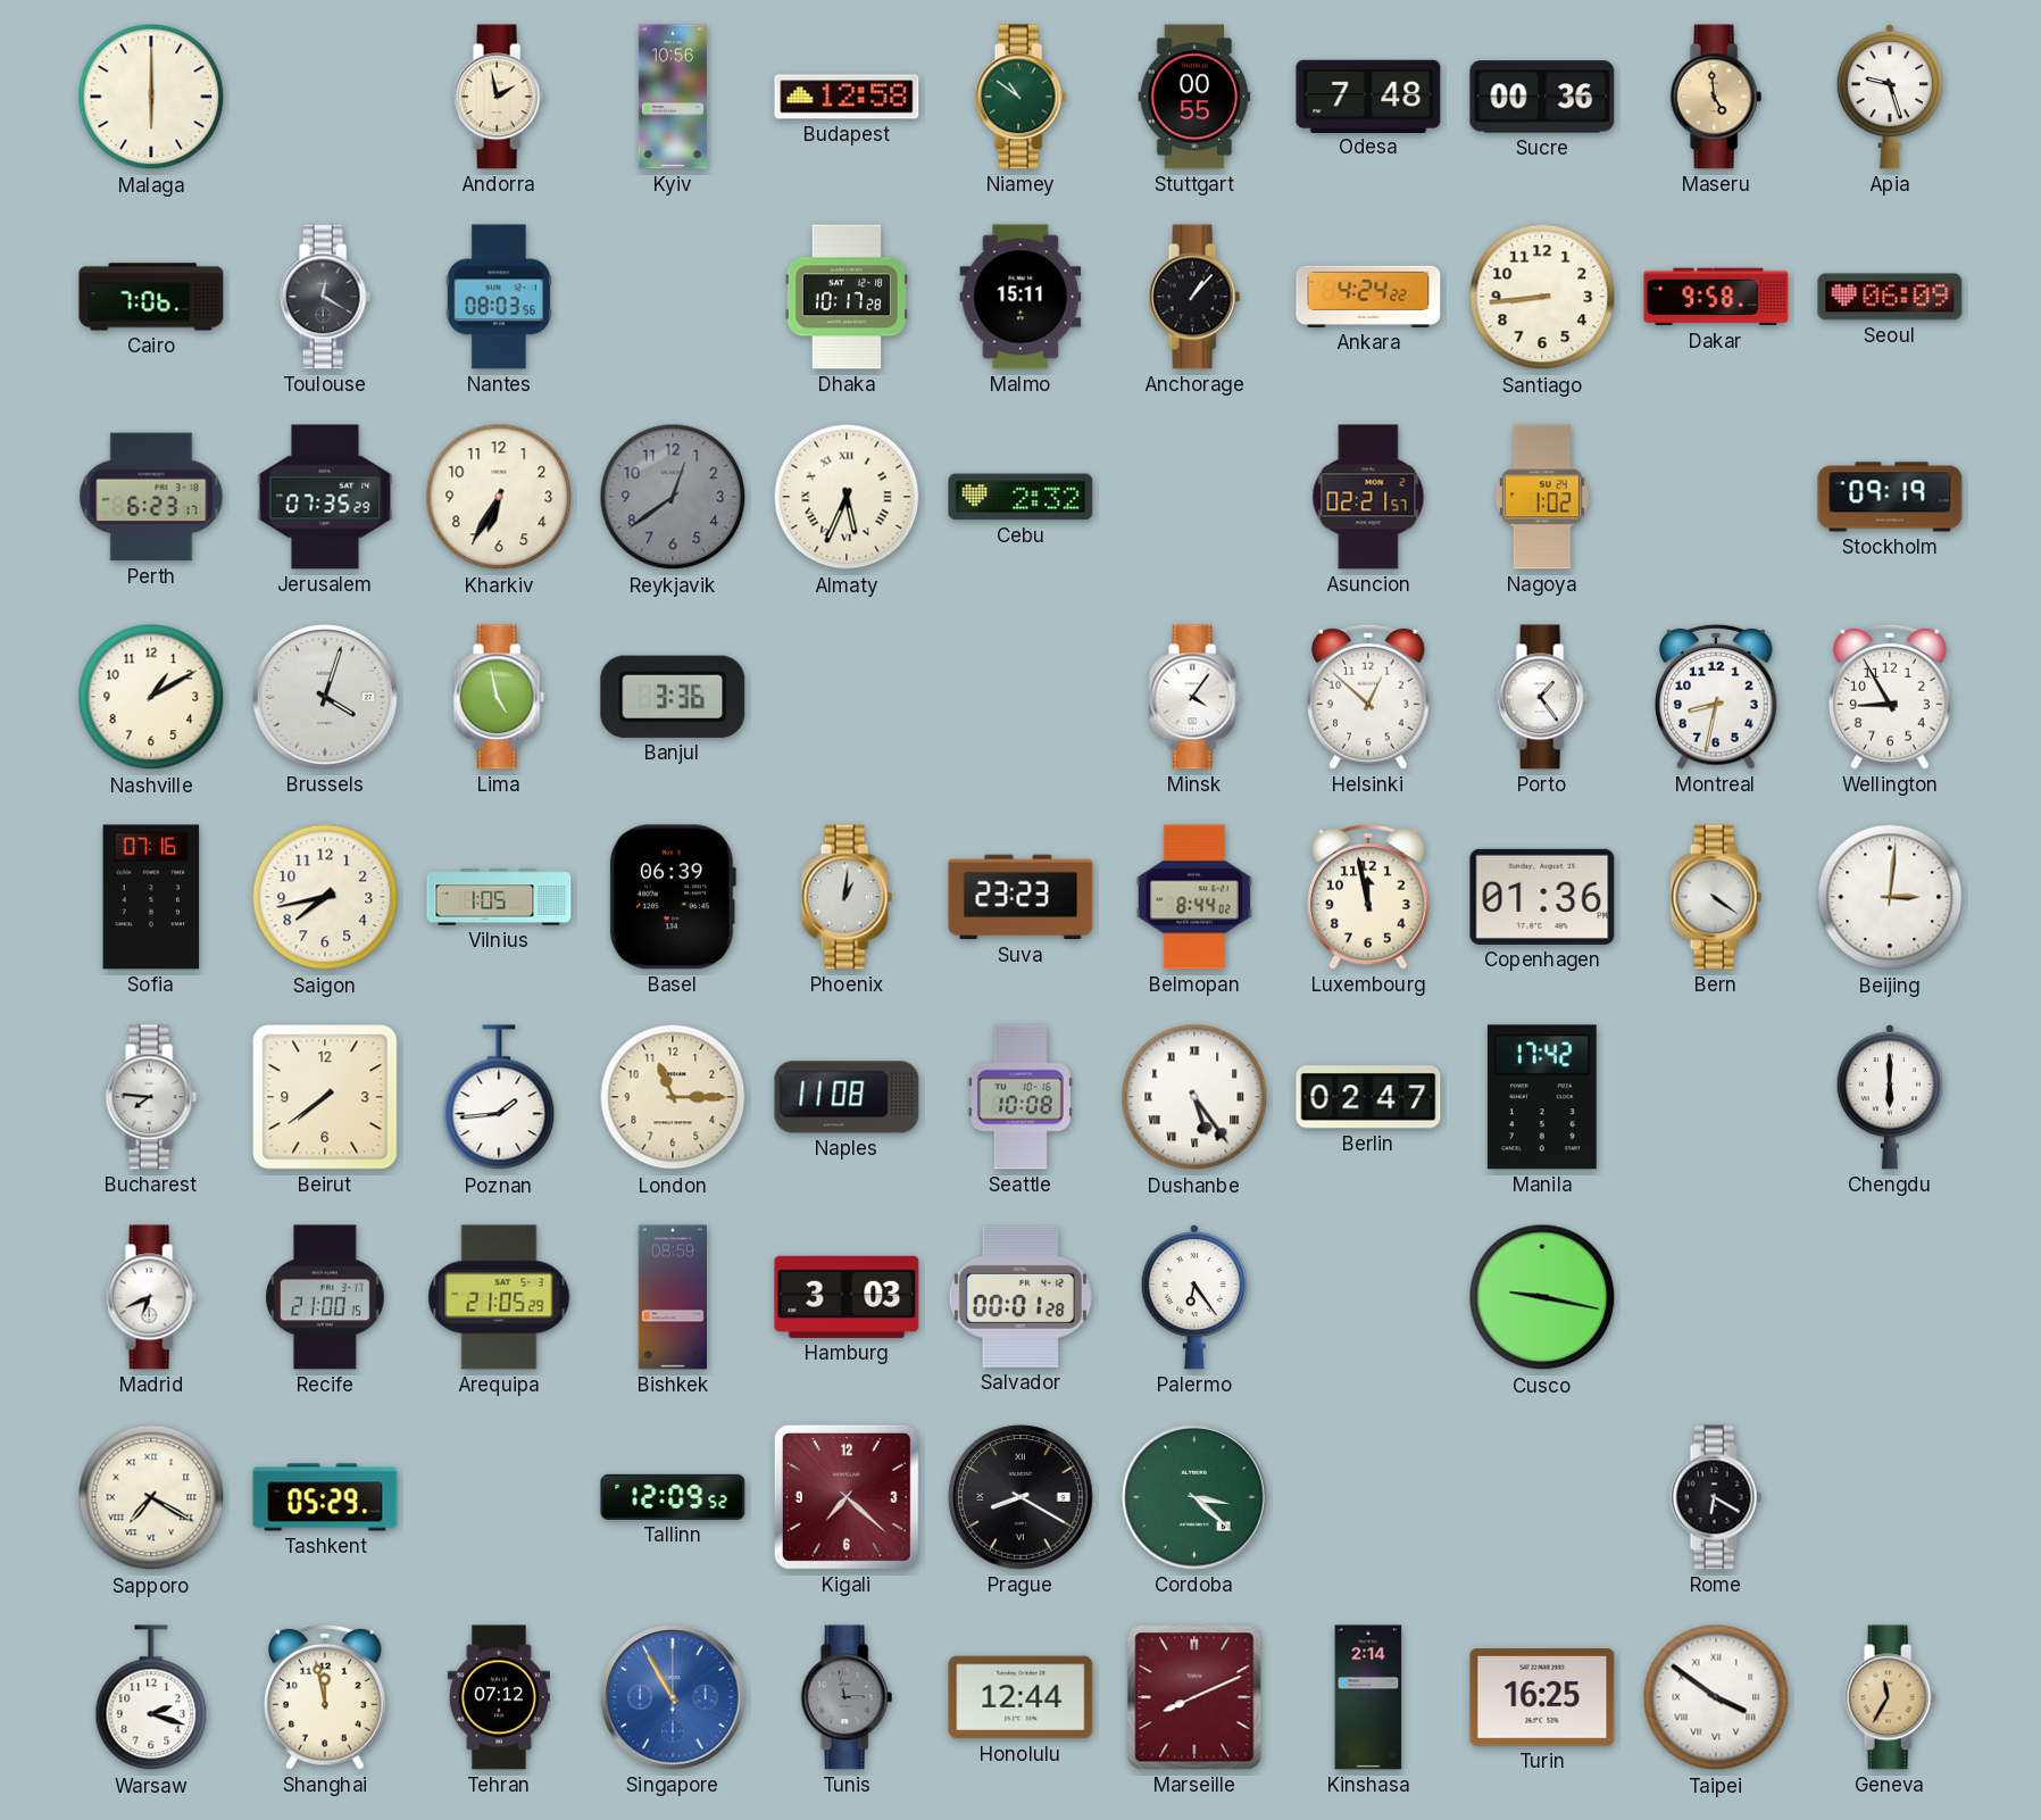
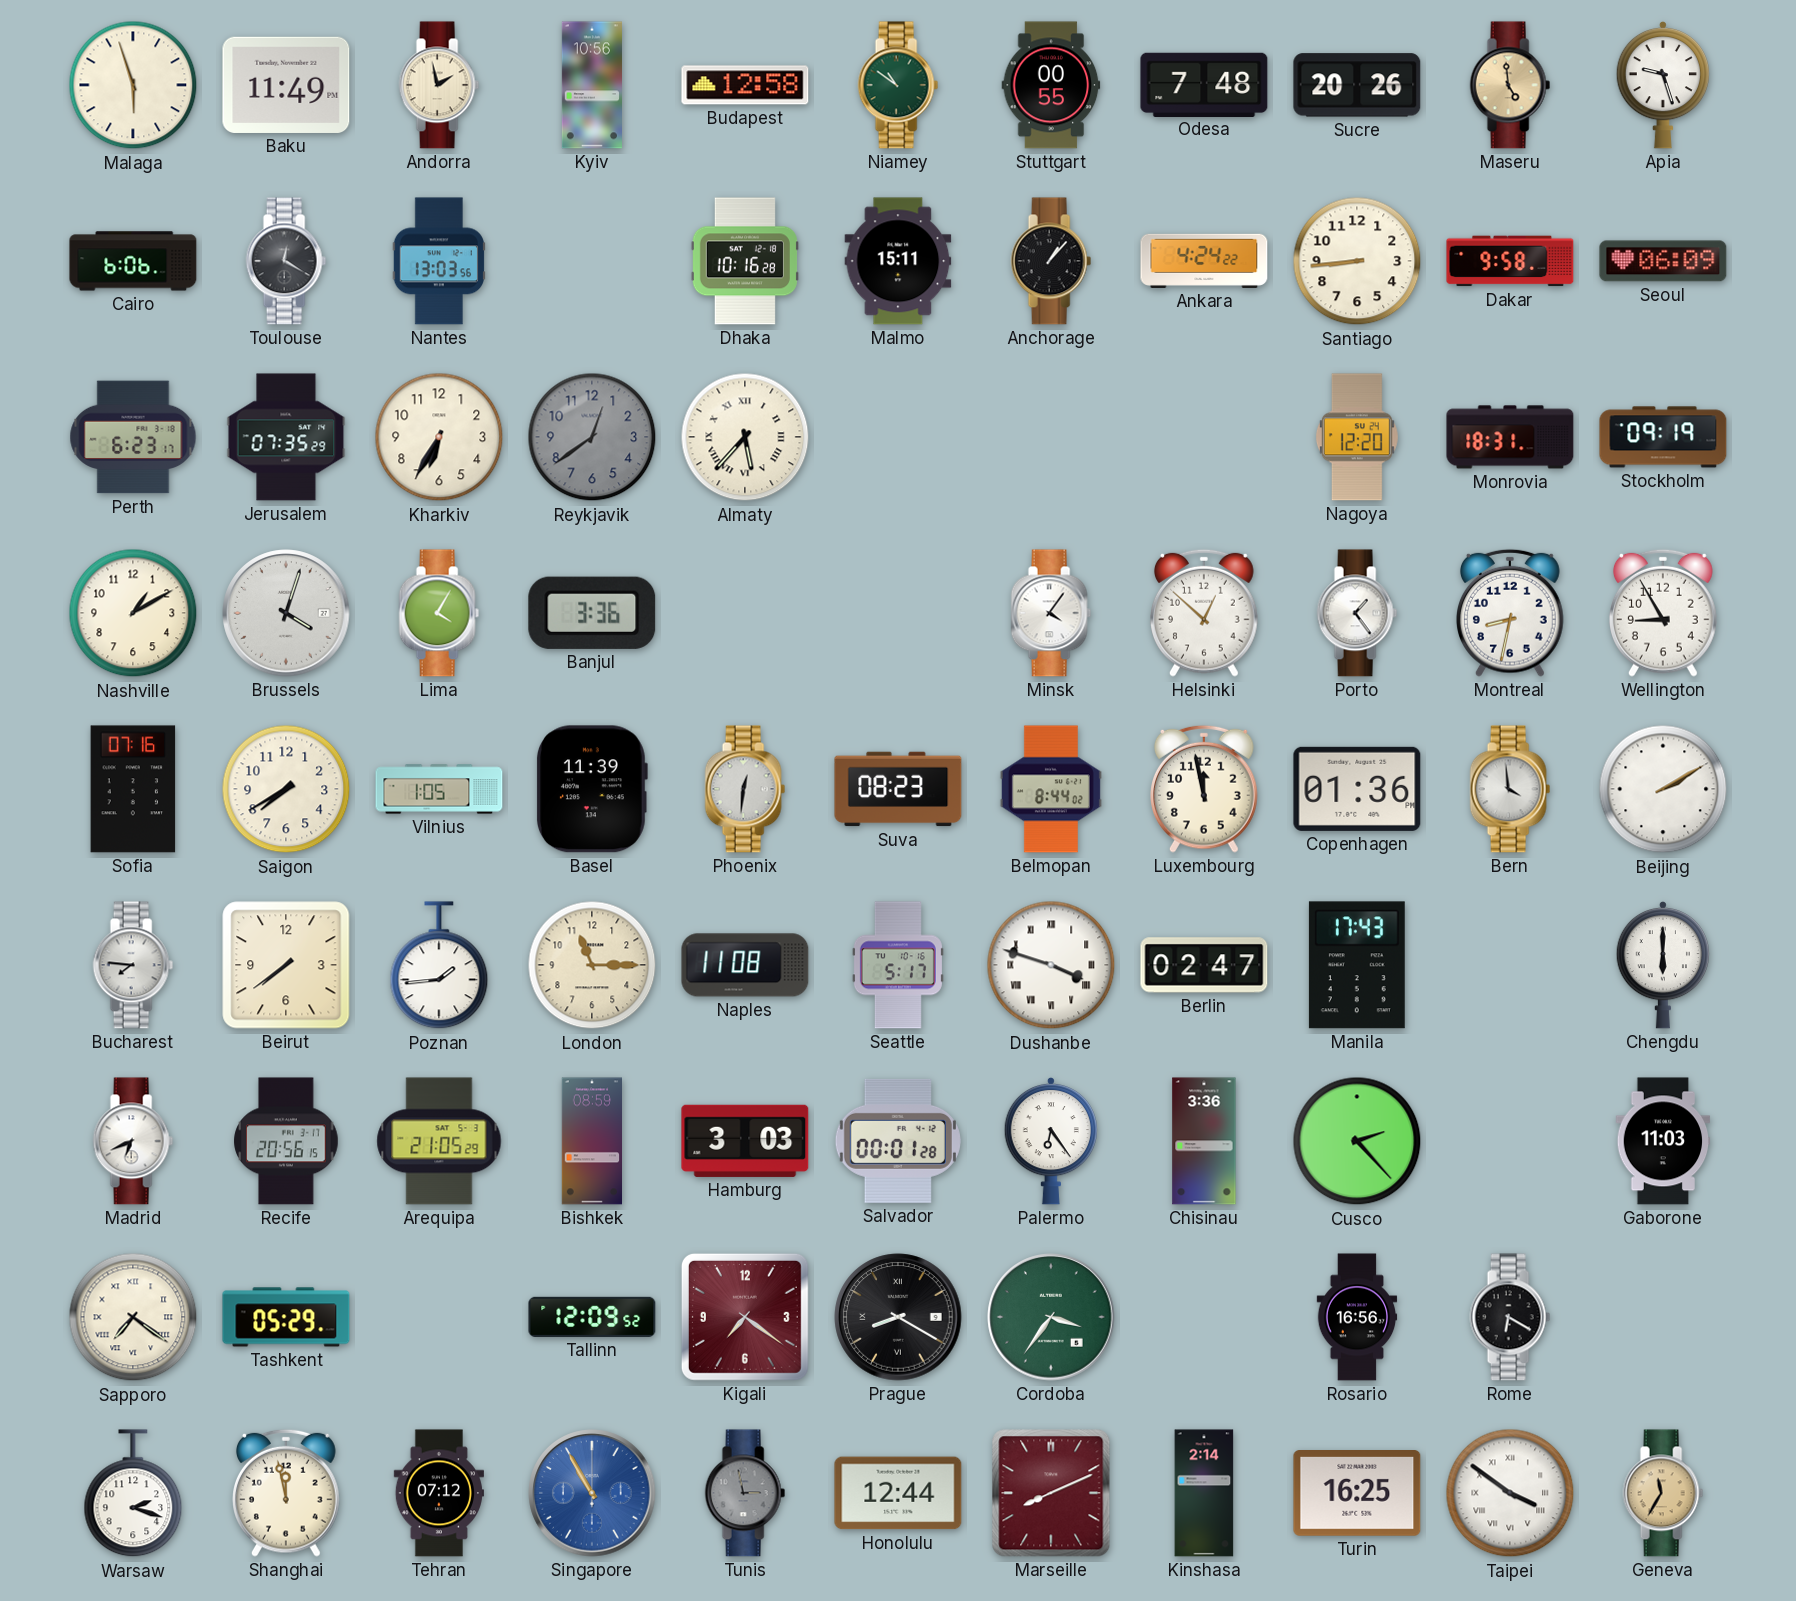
Malaga: 6:00 -> 5:57 (133, 85)
Baku: none -> 11:49 (286, 85)
Sucre: 00:36 -> 20:26 (1357, 85)
Cairo: 7:06 -> 6:06 (133, 261)
Nantes: 08:03 -> 13:03 (438, 261)
Dhaka: 10:17 -> 10:16 (745, 261)
Almaty: 5:34 -> 5:37 (745, 437)
Cebu: 2:32 -> none (1020, 497)
Asuncion: 02:21 -> none (1368, 497)
Nagoya: 1:02 -> 12:20 (1357, 437)
Monrovia: none -> 18:31 (1510, 437)
Lima: 4:58 -> 4:05 (439, 613)
Saigon: 7:43 -> 7:40 (286, 789)
Basel: 06:39 -> 11:39 (591, 789)
Phoenix: 1:01 -> 12:31 (745, 789)
Suva: 23:23 -> 08:23 (898, 789)
Bern: 4:21 -> 3:59 (1510, 789)
Beijing: 3:01 -> 2:10 (1663, 789)
Seattle: 10:08 -> 5:17 (898, 965)
Dushanbe: 5:24 -> 3:48 (1051, 965)
Manila: 17:42 -> 17:43 (1357, 965)
Recife: 21:00 -> 20:56 (286, 1141)
Chisinau: none -> 3:36 (1204, 1141)
Cusco: 9:17 -> 2:23 (1357, 1141)
Gaborone: none -> 11:03 (1663, 1141)
Sapporo: 7:20 -> 7:21 (133, 1317)
Kigali: 7:22 -> 7:21 (745, 1317)
Cordoba: 3:22 -> 3:36 (1051, 1317)
Rosario: none -> 16:56 (1357, 1317)
